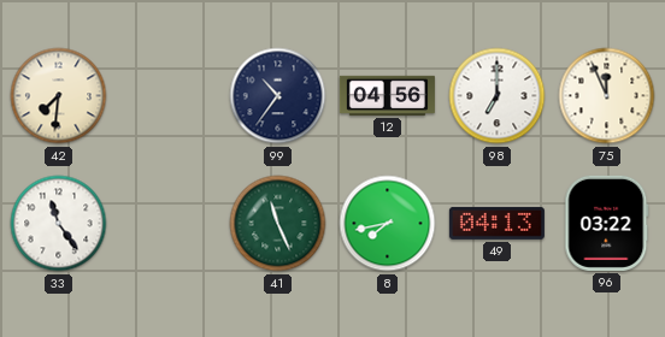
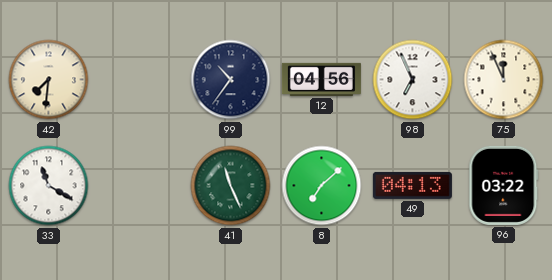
98: 7:00 -> 6:56 (413, 80)
33: 11:24 -> 11:20 (49, 186)
8: 7:43 -> 7:08 (322, 186)
